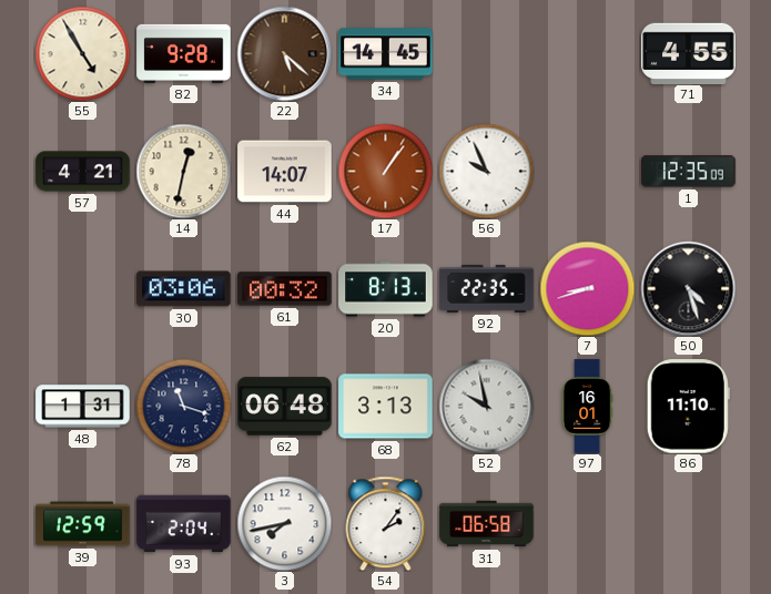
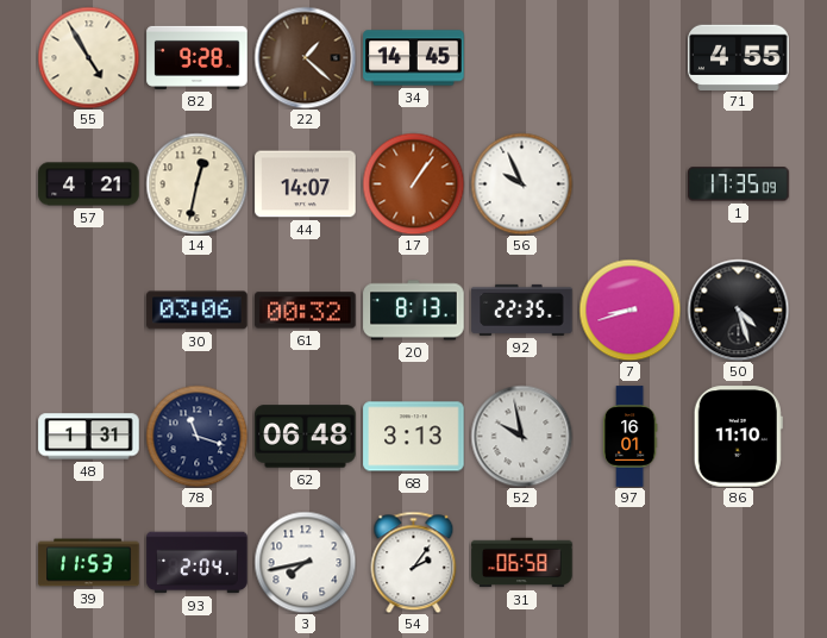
22: 5:22 -> 1:22 (305, 57)
1: 12:35 -> 17:35 (739, 184)
39: 12:59 -> 11:53 (89, 563)
